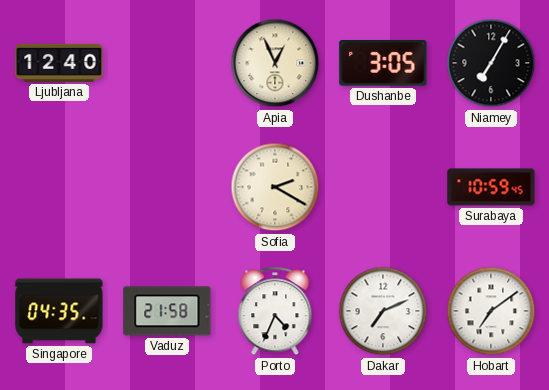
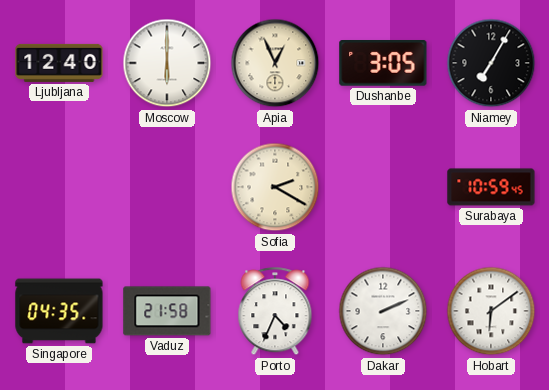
Moscow: none -> 6:00 (167, 63)
Dakar: 7:11 -> 2:11 (383, 311)
Hobart: 7:09 -> 6:09 (491, 311)
